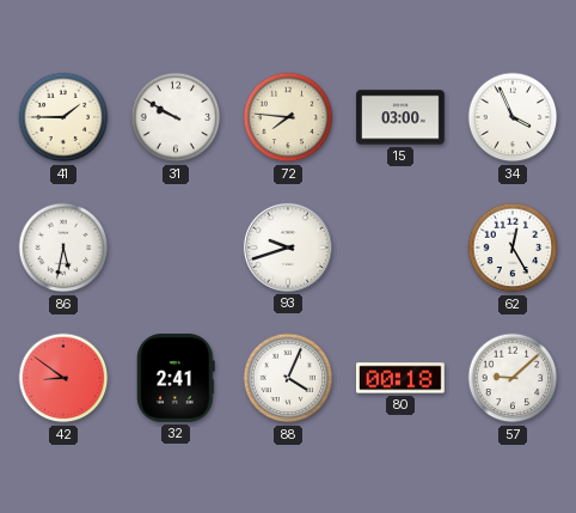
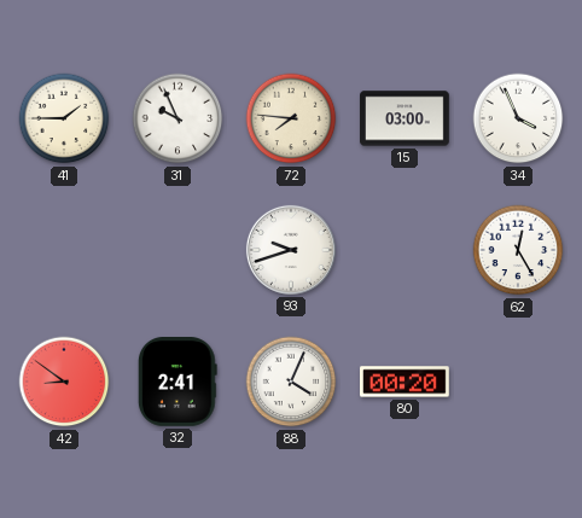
31: 9:50 -> 9:56 (177, 118)
86: 5:32 -> none (63, 248)
80: 00:18 -> 00:20 (406, 382)
57: 9:08 -> none (513, 378)
